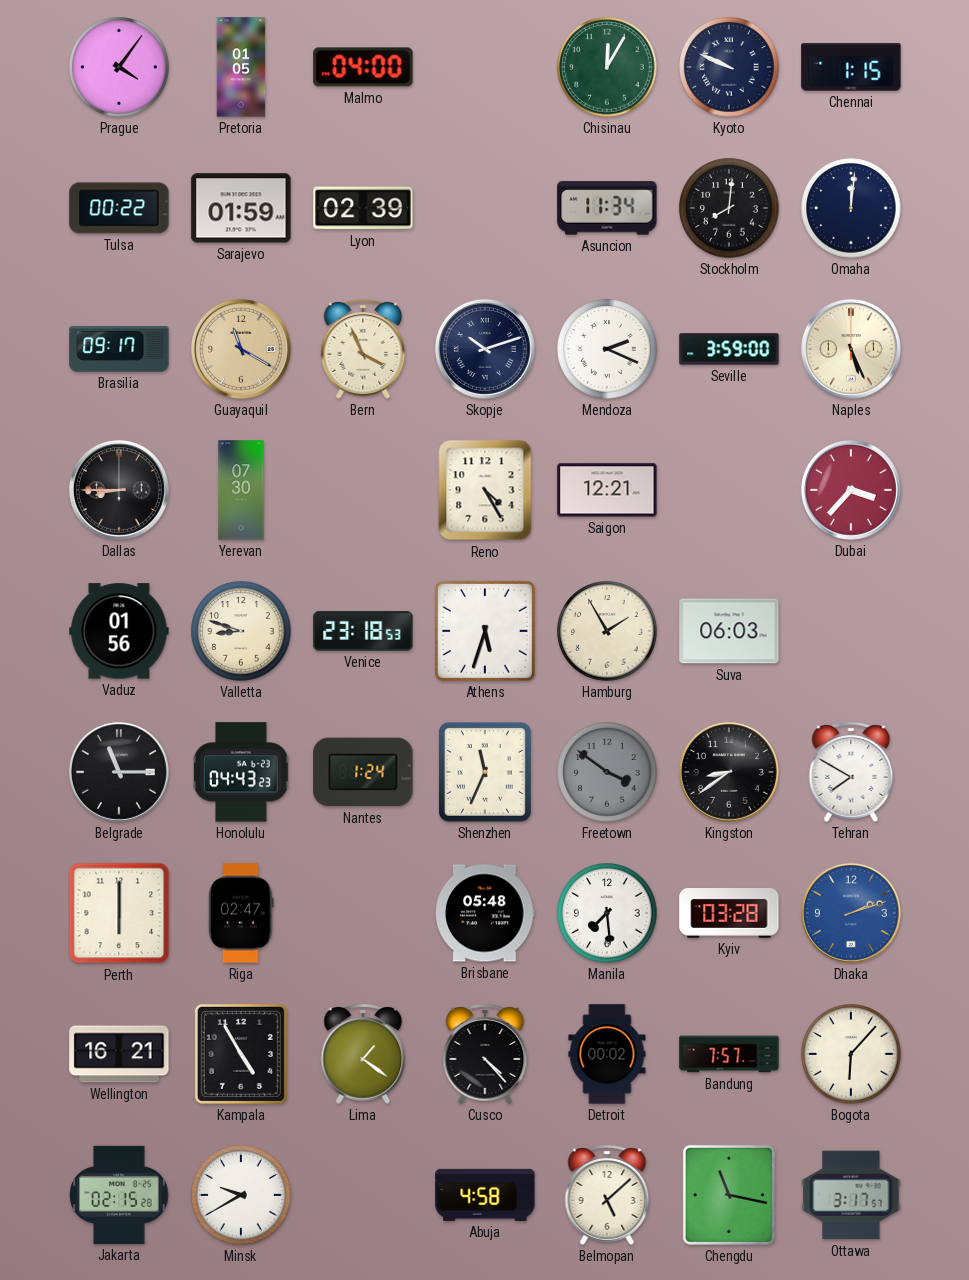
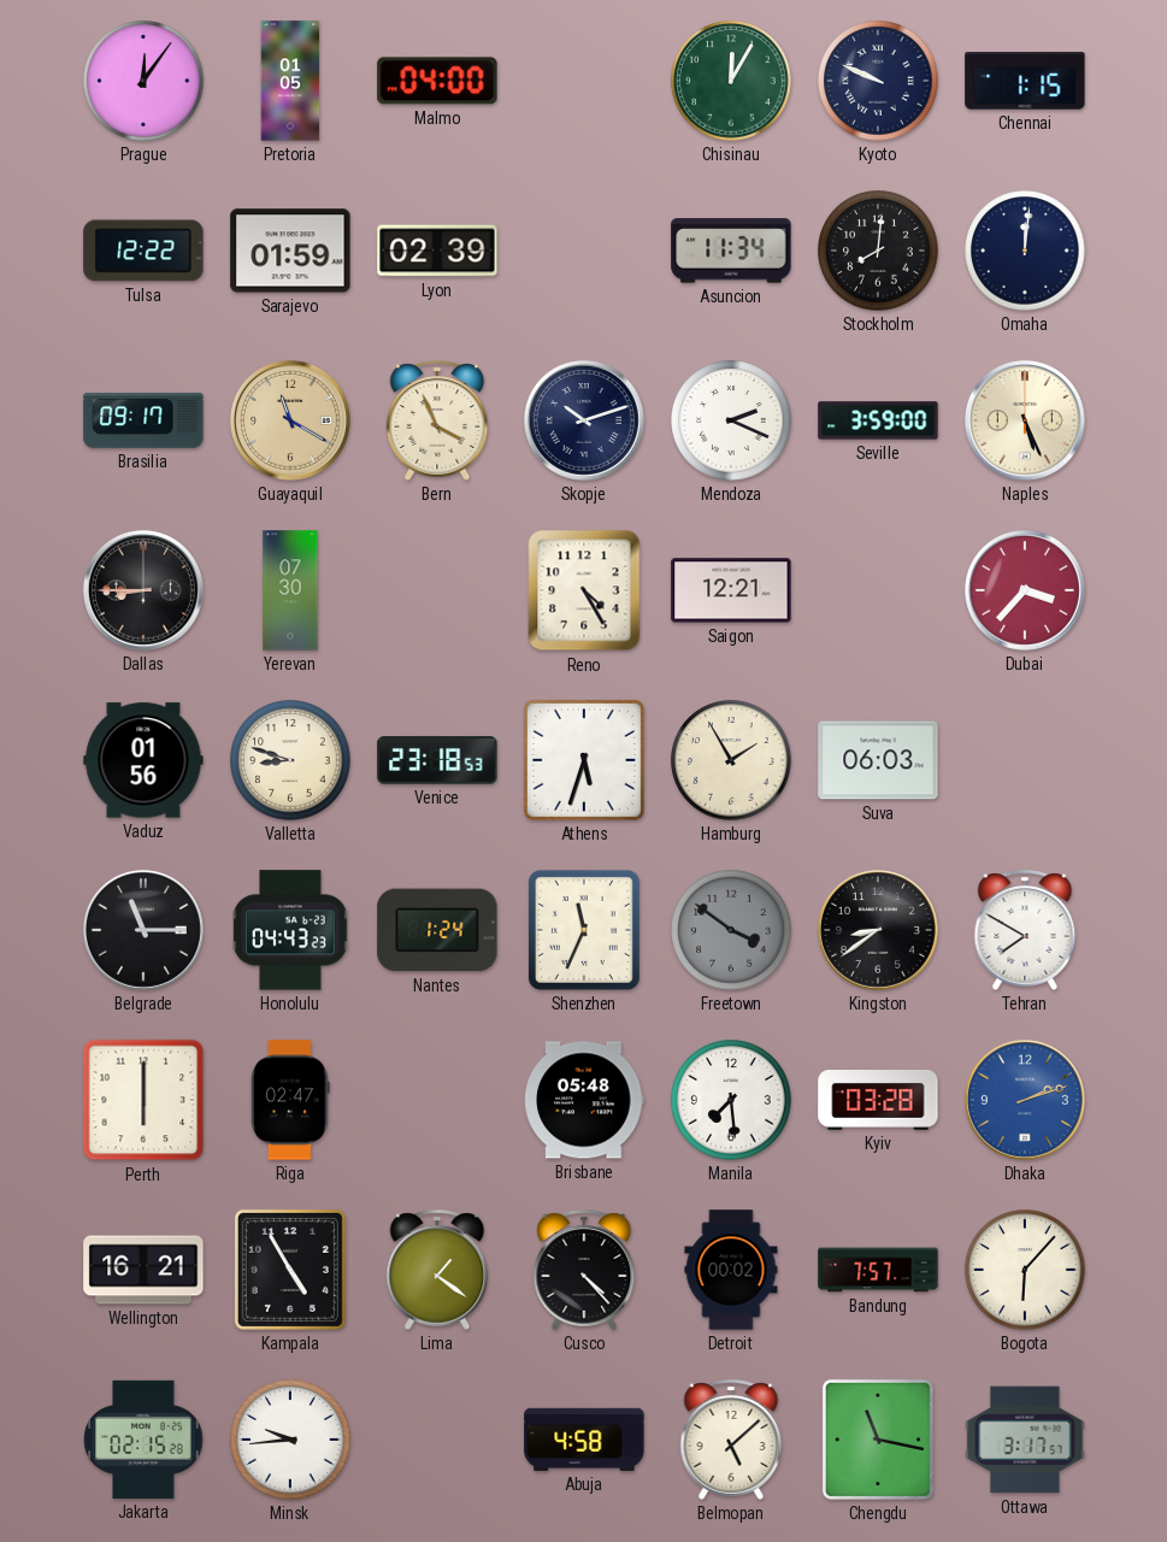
Prague: 4:06 -> 12:06 (143, 81)
Tulsa: 00:22 -> 12:22 (143, 251)
Minsk: 9:40 -> 9:44 (290, 1440)
